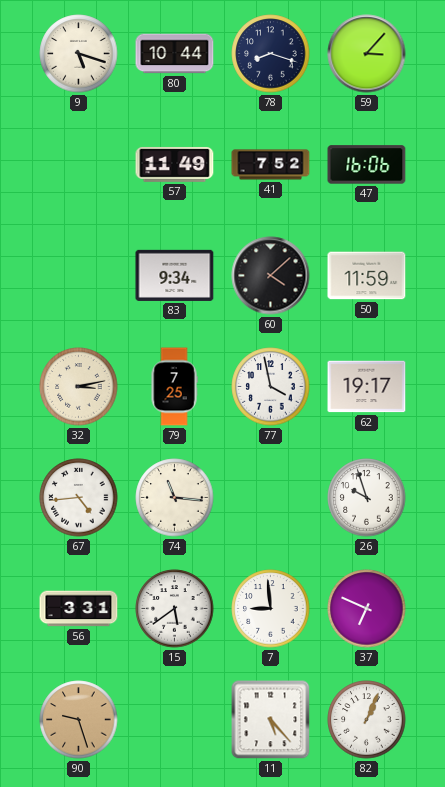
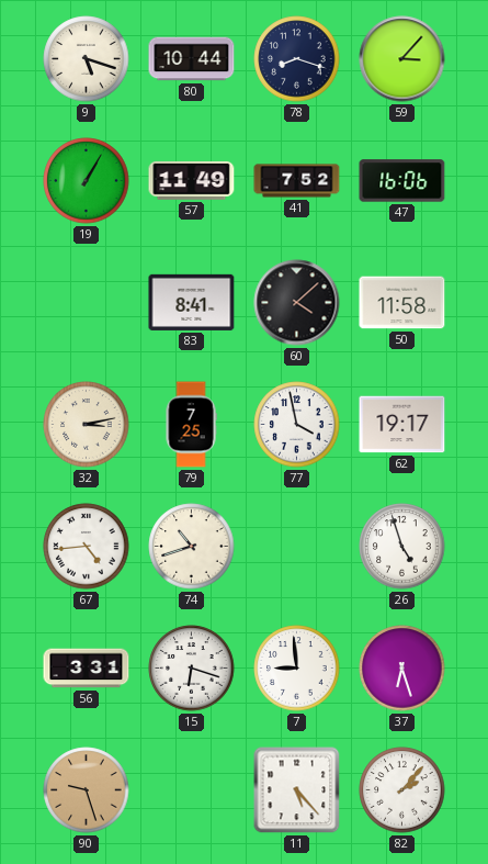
19: none -> 1:05 (87, 181)
83: 9:34 -> 8:41 (192, 302)
50: 11:59 -> 11:58 (402, 303)
74: 11:16 -> 10:42 (192, 547)
26: 9:57 -> 4:57 (402, 547)
15: 5:39 -> 6:18 (192, 669)
37: 6:49 -> 6:27 (402, 669)
82: 1:04 -> 2:07 (402, 790)
